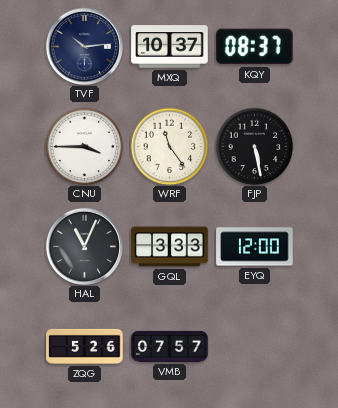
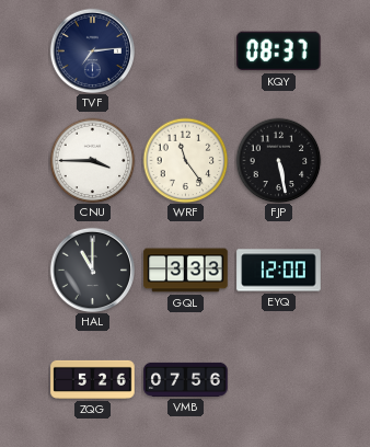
TVF: 10:14 -> 7:14 (92, 50)
MXQ: 10:37 -> none (170, 47)
HAL: 11:04 -> 11:00 (92, 270)
VMB: 07:57 -> 07:56 (186, 379)
